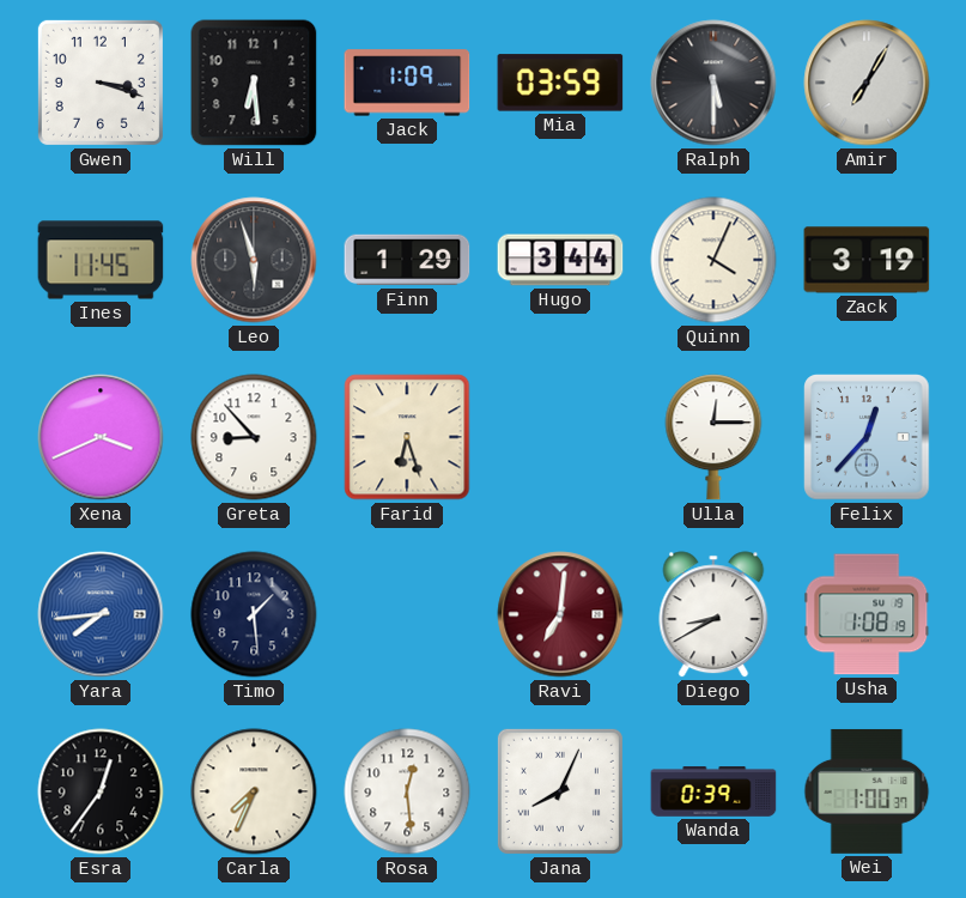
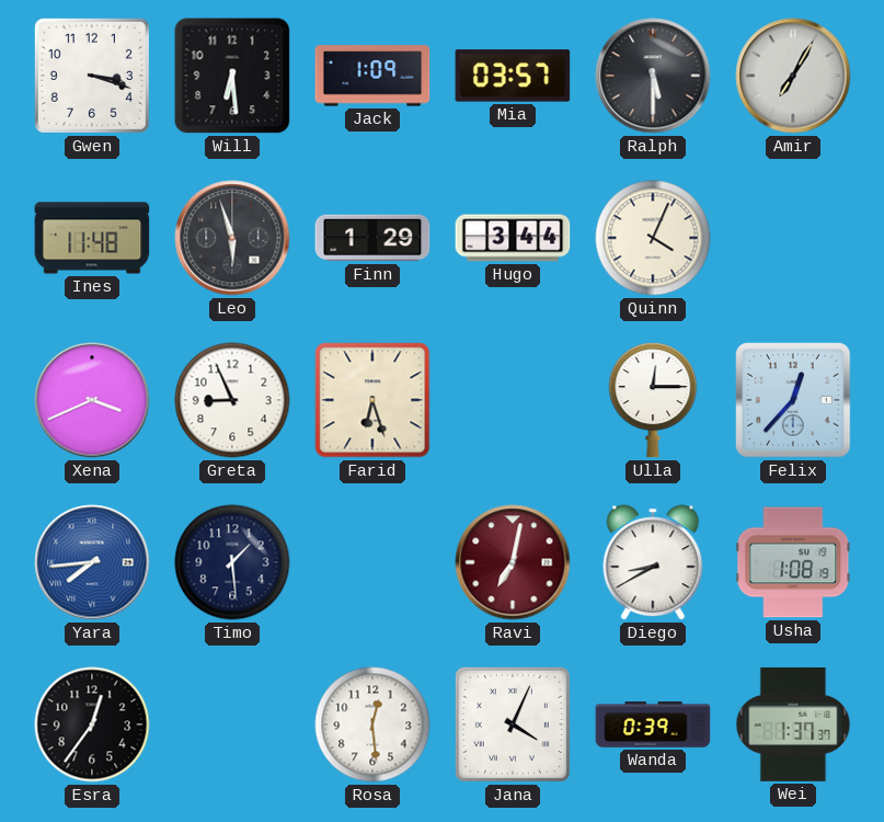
Mia: 03:59 -> 03:57 (513, 76)
Ines: 11:45 -> 11:48 (92, 238)
Zack: 3:19 -> none (867, 260)
Greta: 8:53 -> 8:56 (232, 400)
Ravi: 7:01 -> 7:02 (513, 562)
Carla: 7:34 -> none (254, 791)
Jana: 8:04 -> 4:04 (513, 724)
Wei: 1:00 -> 1:37 (793, 724)
